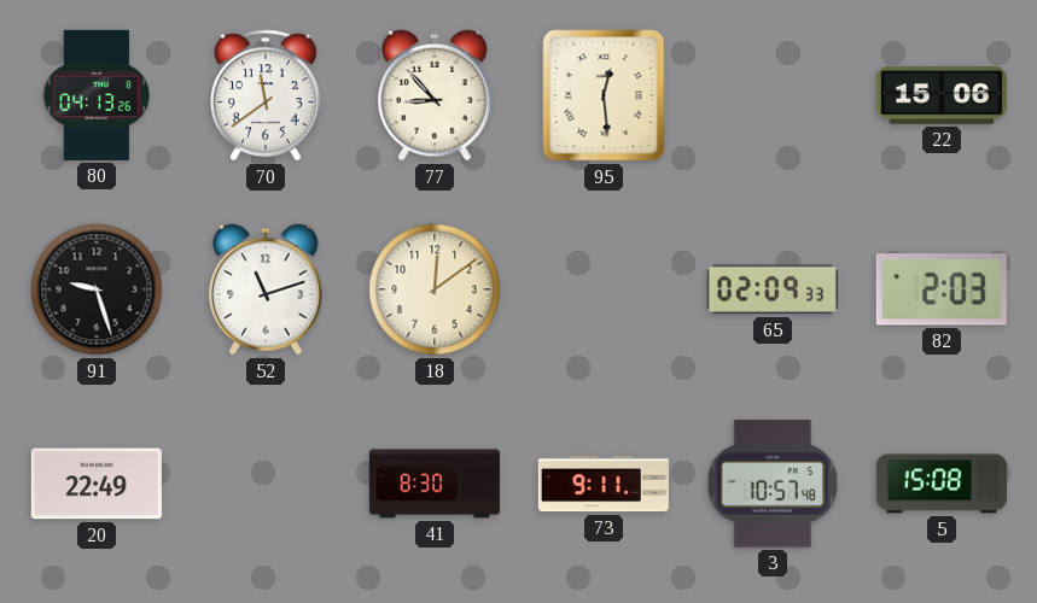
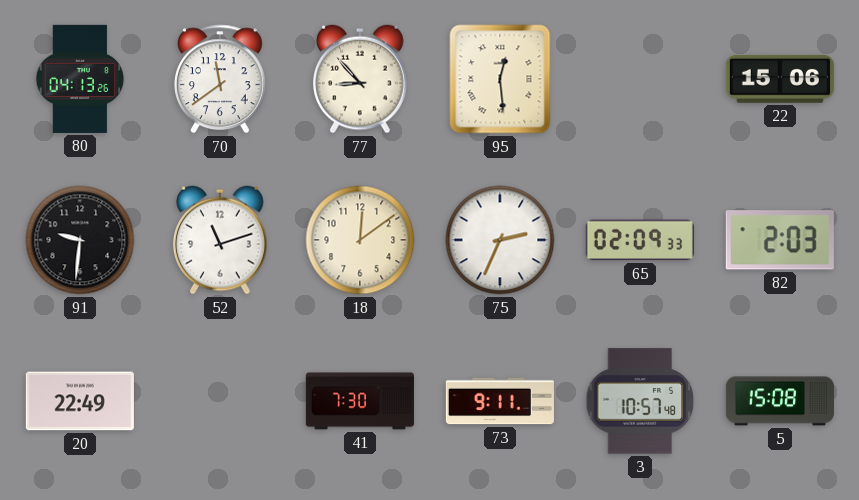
91: 9:27 -> 9:31 (80, 240)
75: none -> 2:34 (500, 240)
41: 8:30 -> 7:30 (360, 401)
